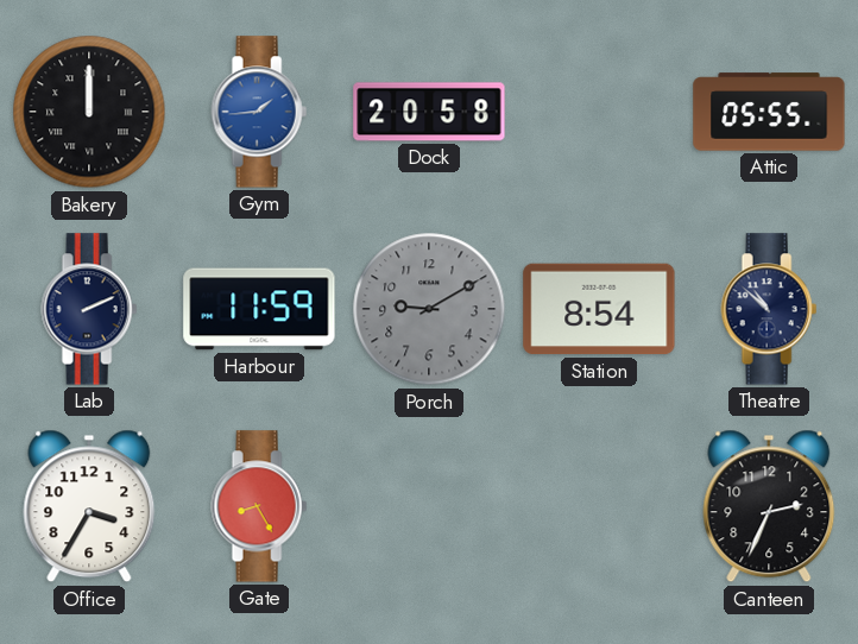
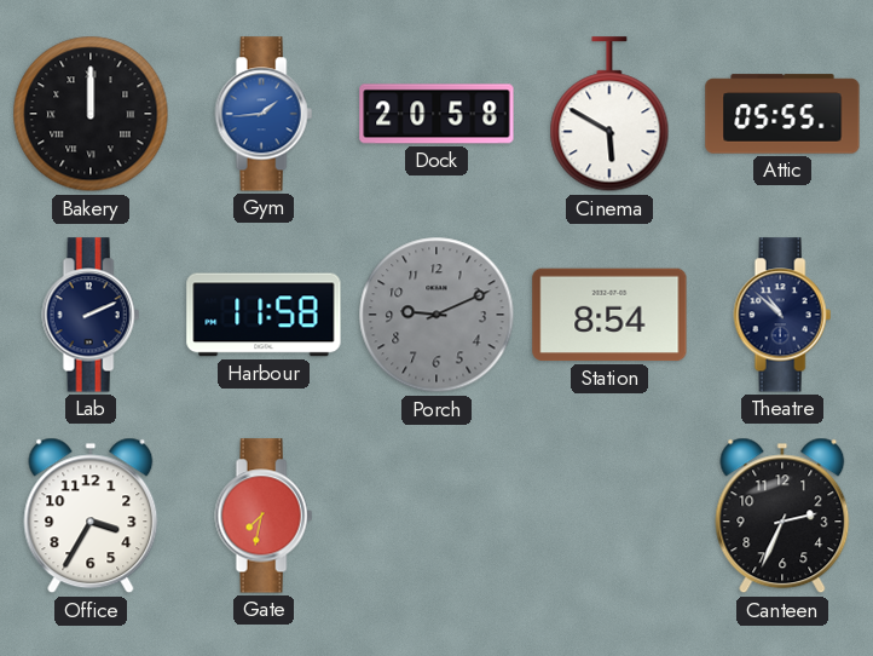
Cinema: none -> 5:50 (609, 115)
Harbour: 11:59 -> 11:58 (264, 315)
Porch: 9:10 -> 9:11 (436, 315)
Gate: 8:25 -> 7:32 (264, 516)
